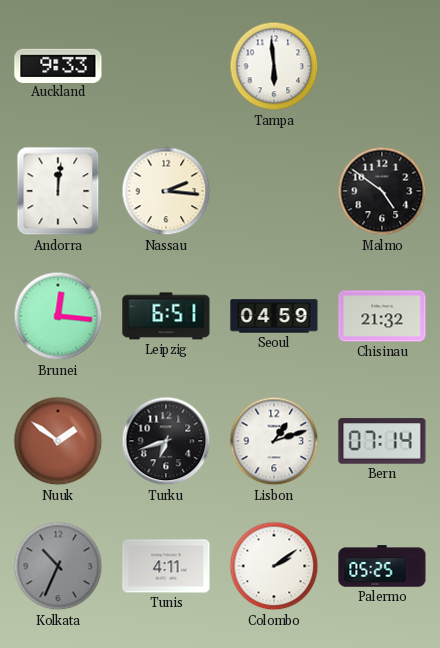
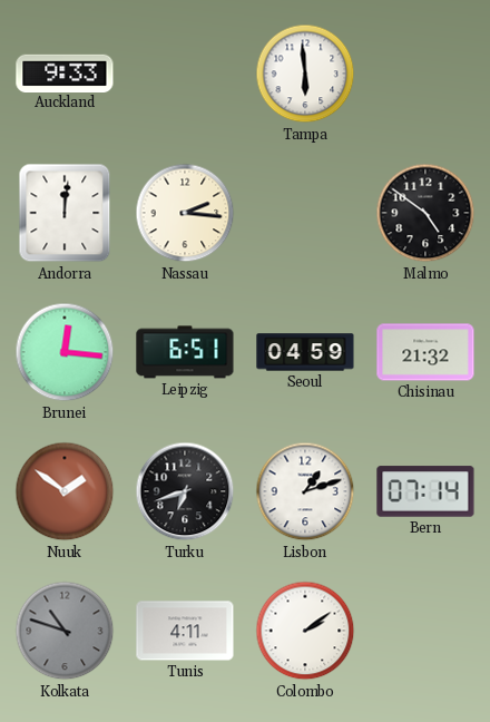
Kolkata: 10:34 -> 10:48 (65, 631)
Palermo: 05:25 -> none (382, 566)
